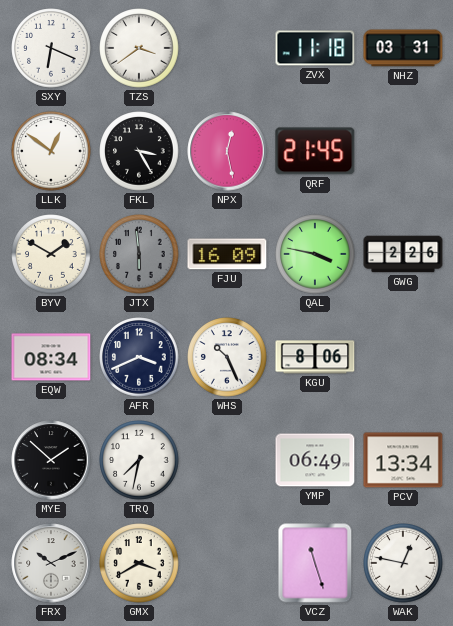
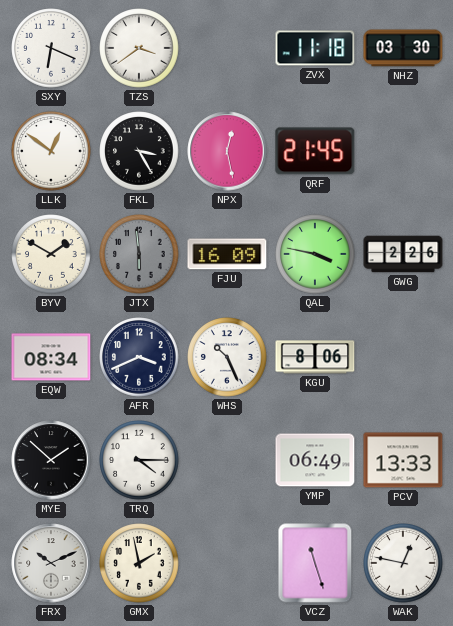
NHZ: 03:31 -> 03:30 (403, 48)
TRQ: 7:32 -> 4:15 (139, 460)
PCV: 13:34 -> 13:33 (403, 460)
GMX: 3:40 -> 1:58 (139, 563)
